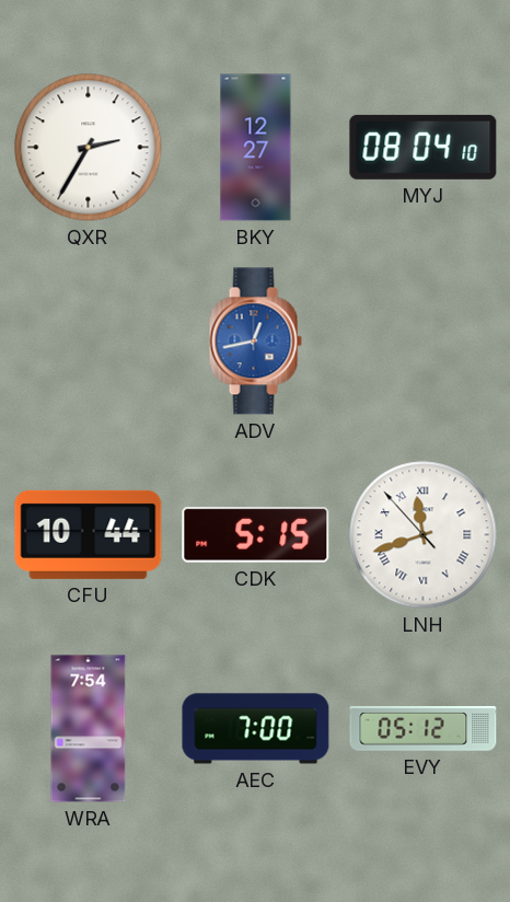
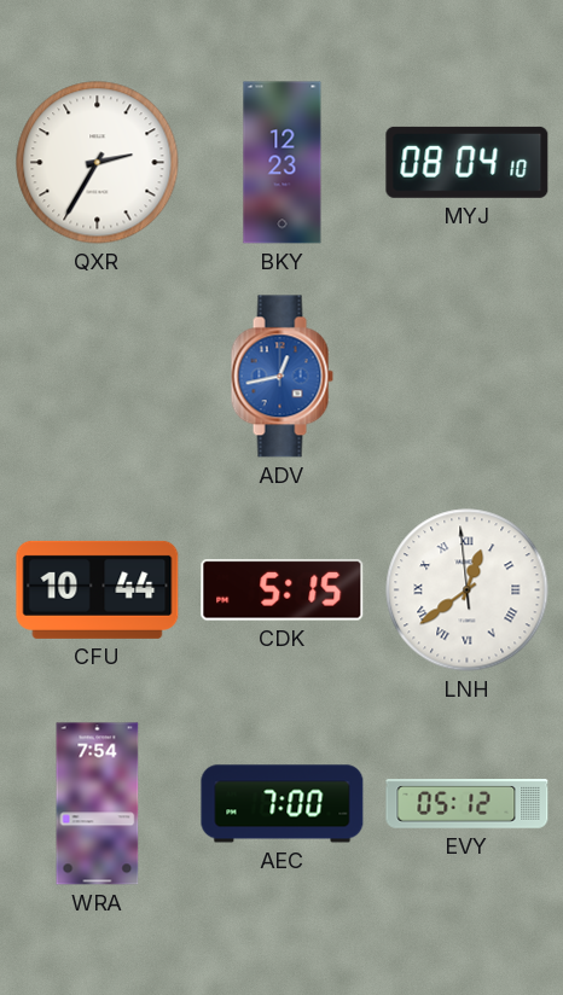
BKY: 12:27 -> 12:23 (283, 163)
LNH: 11:41 -> 12:38 (468, 590)
